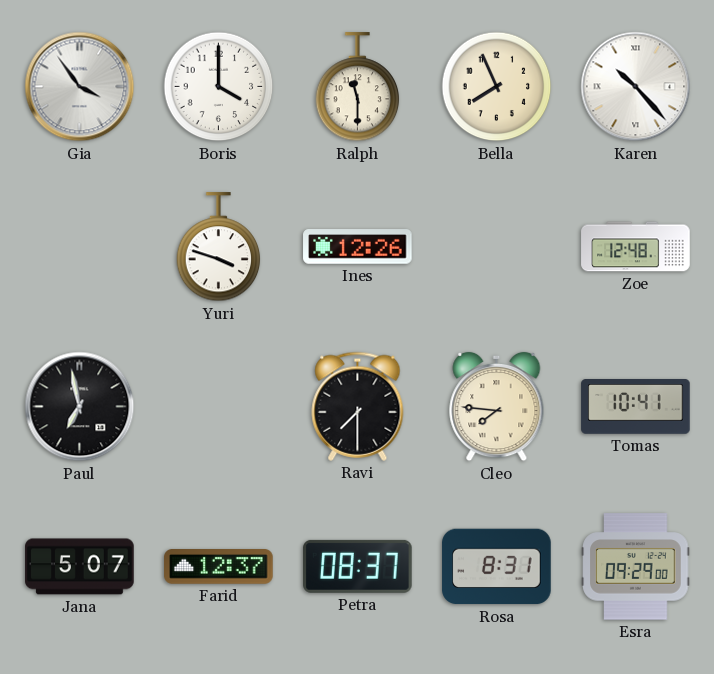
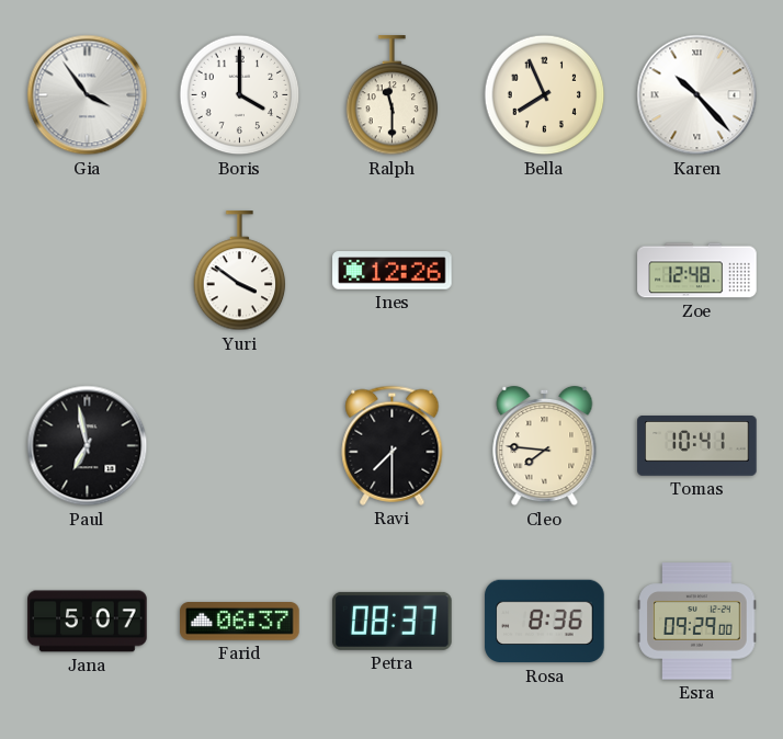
Yuri: 3:48 -> 3:51 (240, 271)
Farid: 12:37 -> 06:37 (240, 622)
Rosa: 8:31 -> 8:36 (545, 622)
